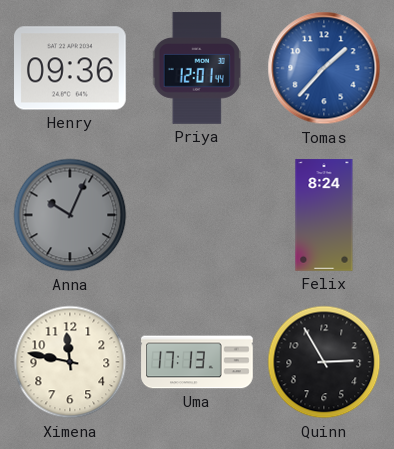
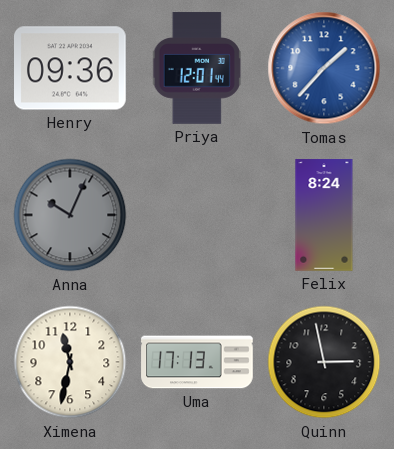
Ximena: 11:47 -> 11:32 (70, 362)
Quinn: 2:55 -> 2:58 (324, 362)
